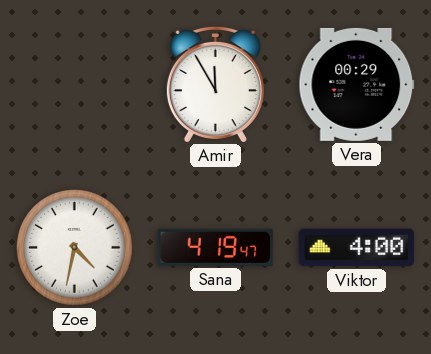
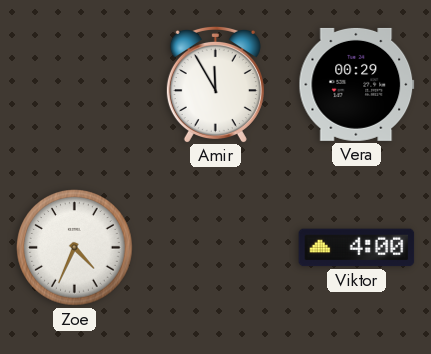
Zoe: 4:32 -> 4:34 (75, 248)
Sana: 4:19 -> none (216, 247)
